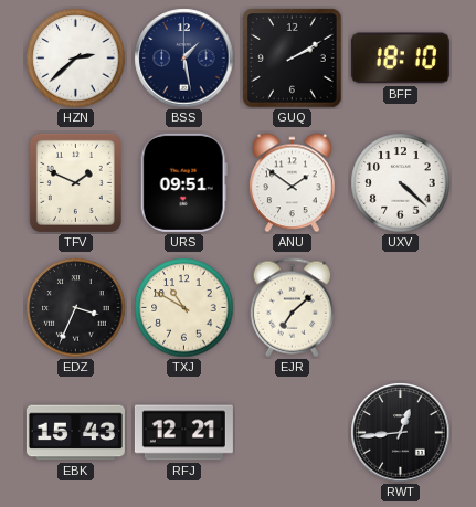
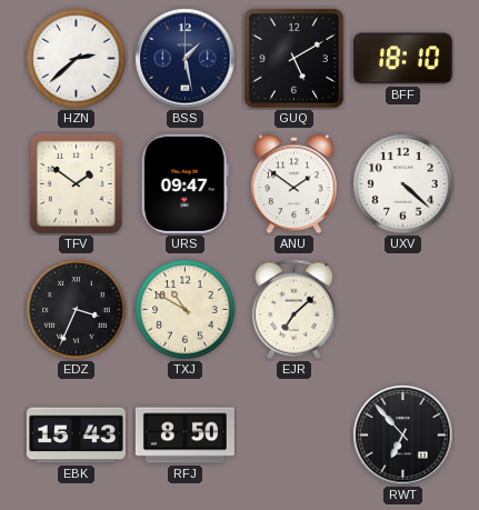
GUQ: 2:10 -> 5:10 (295, 59)
TFV: 1:49 -> 1:51 (76, 183)
URS: 09:51 -> 09:47 (184, 183)
RFJ: 12:21 -> 8:50 (184, 436)
RWT: 12:44 -> 6:53 (403, 436)
